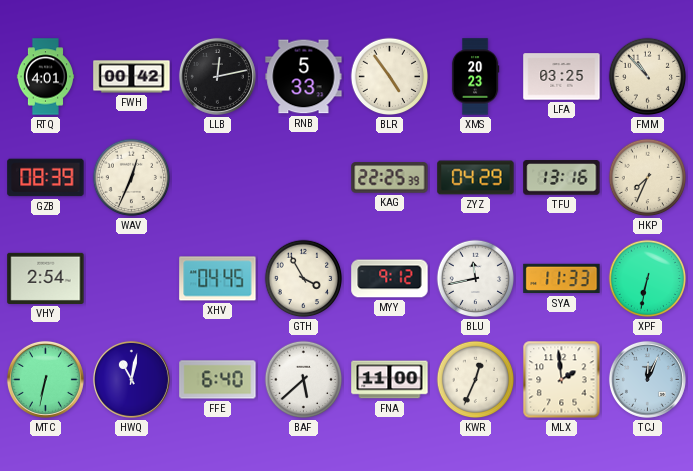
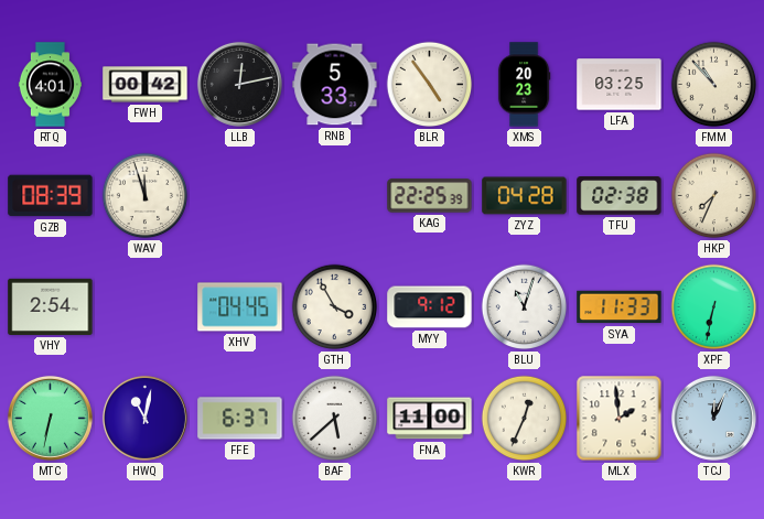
WAV: 12:34 -> 11:57 (146, 196)
ZYZ: 04:29 -> 04:28 (525, 196)
TFU: 13:16 -> 02:38 (620, 196)
BLU: 11:43 -> 11:03 (525, 307)
FFE: 6:40 -> 6:37 (240, 419)
